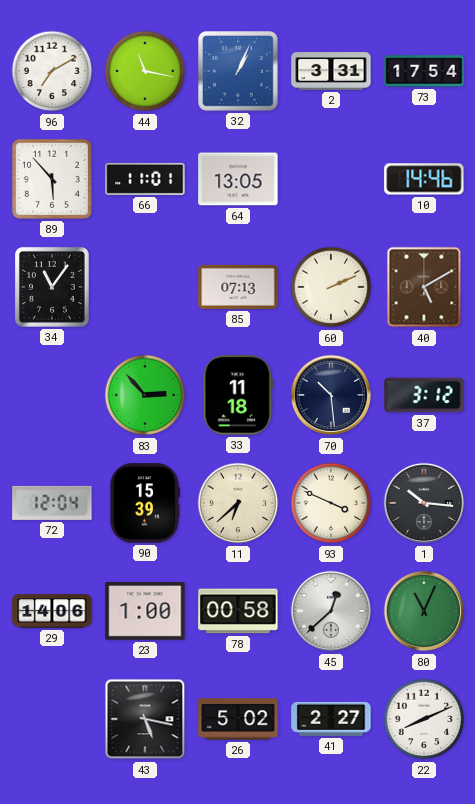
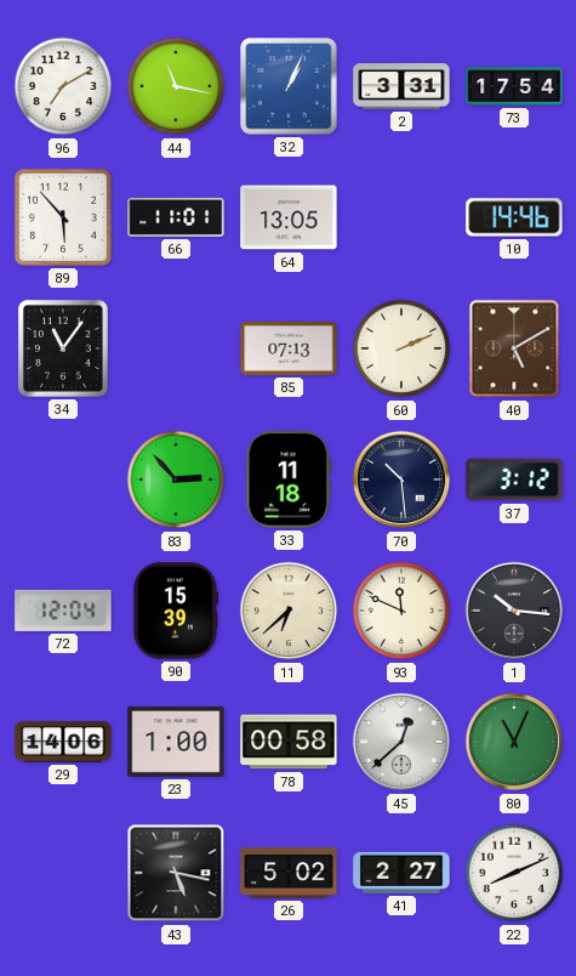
93: 3:49 -> 11:49 (401, 611)
